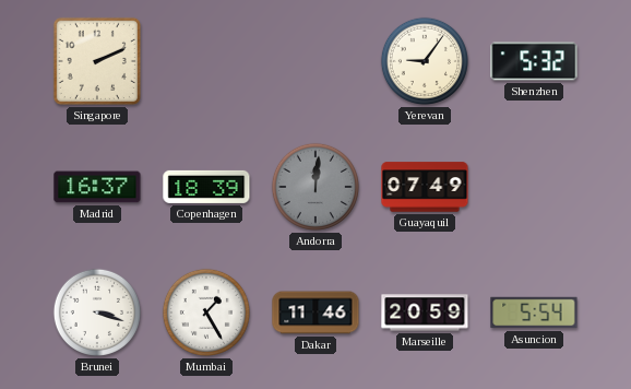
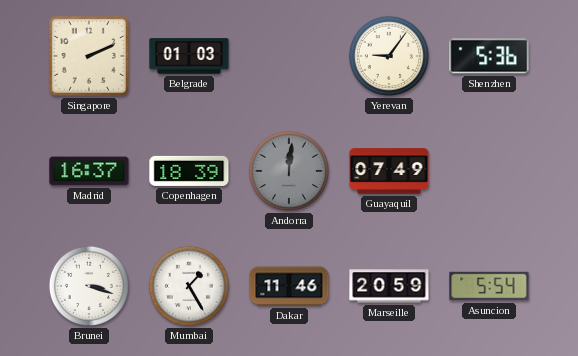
Belgrade: none -> 01:03 (189, 56)
Shenzhen: 5:32 -> 5:36 (489, 56)
